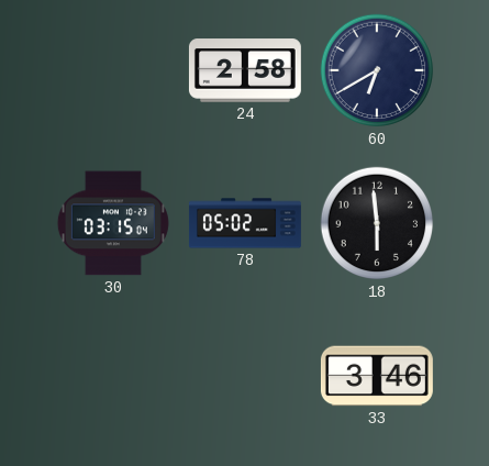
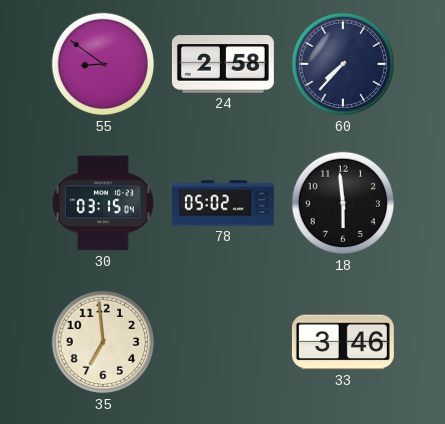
55: none -> 8:51 (103, 64)
60: 6:40 -> 7:37 (343, 64)
35: none -> 6:59 (103, 342)
